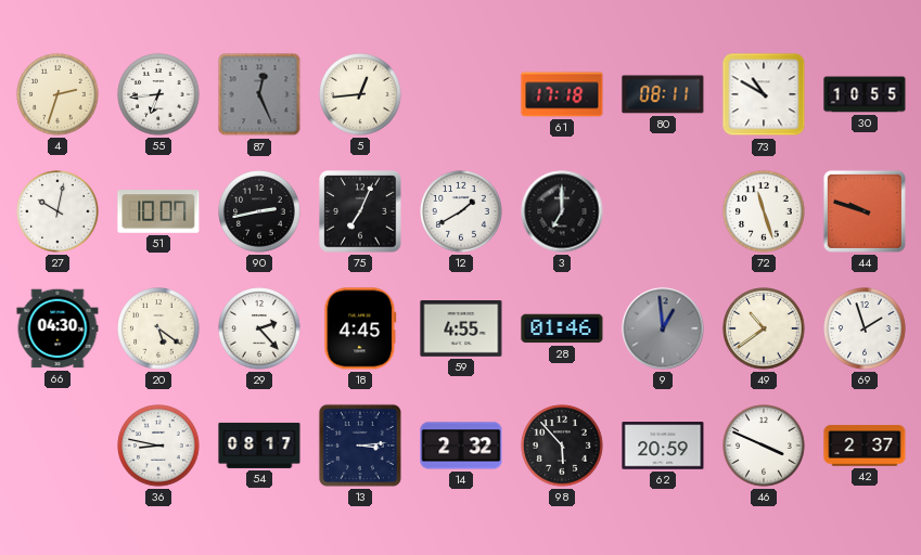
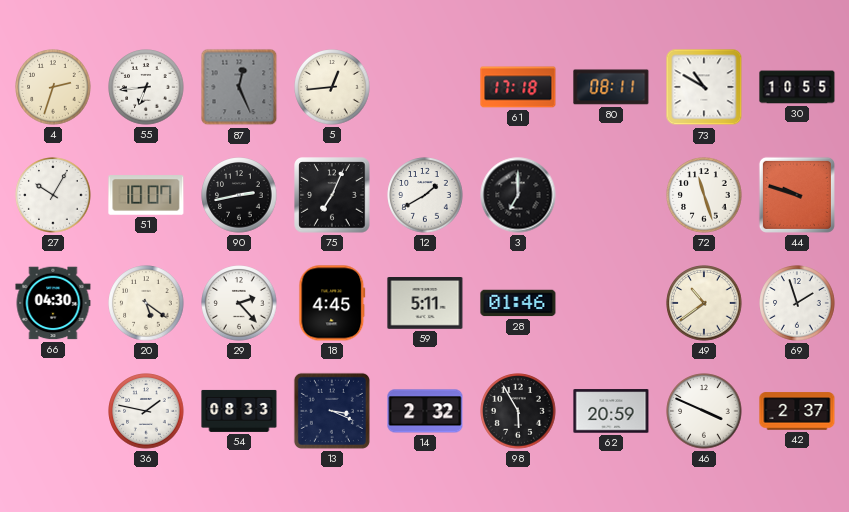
27: 10:02 -> 10:05 (53, 195)
59: 4:55 -> 5:11 (425, 304)
9: 12:59 -> none (663, 328)
36: 8:47 -> 1:47 (146, 411)
54: 08:17 -> 08:33 (239, 411)
13: 3:14 -> 3:19 (332, 411)
98: 5:53 -> 5:55 (518, 411)
